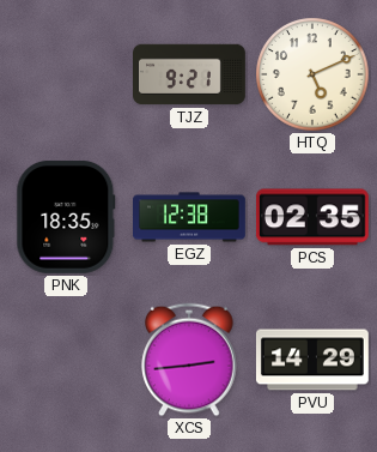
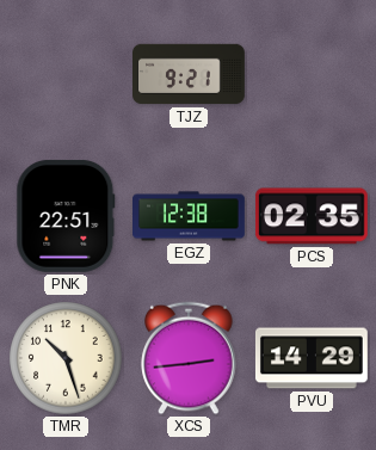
HTQ: 5:11 -> none (312, 74)
PNK: 18:35 -> 22:51 (66, 216)
TMR: none -> 10:27 (66, 358)
